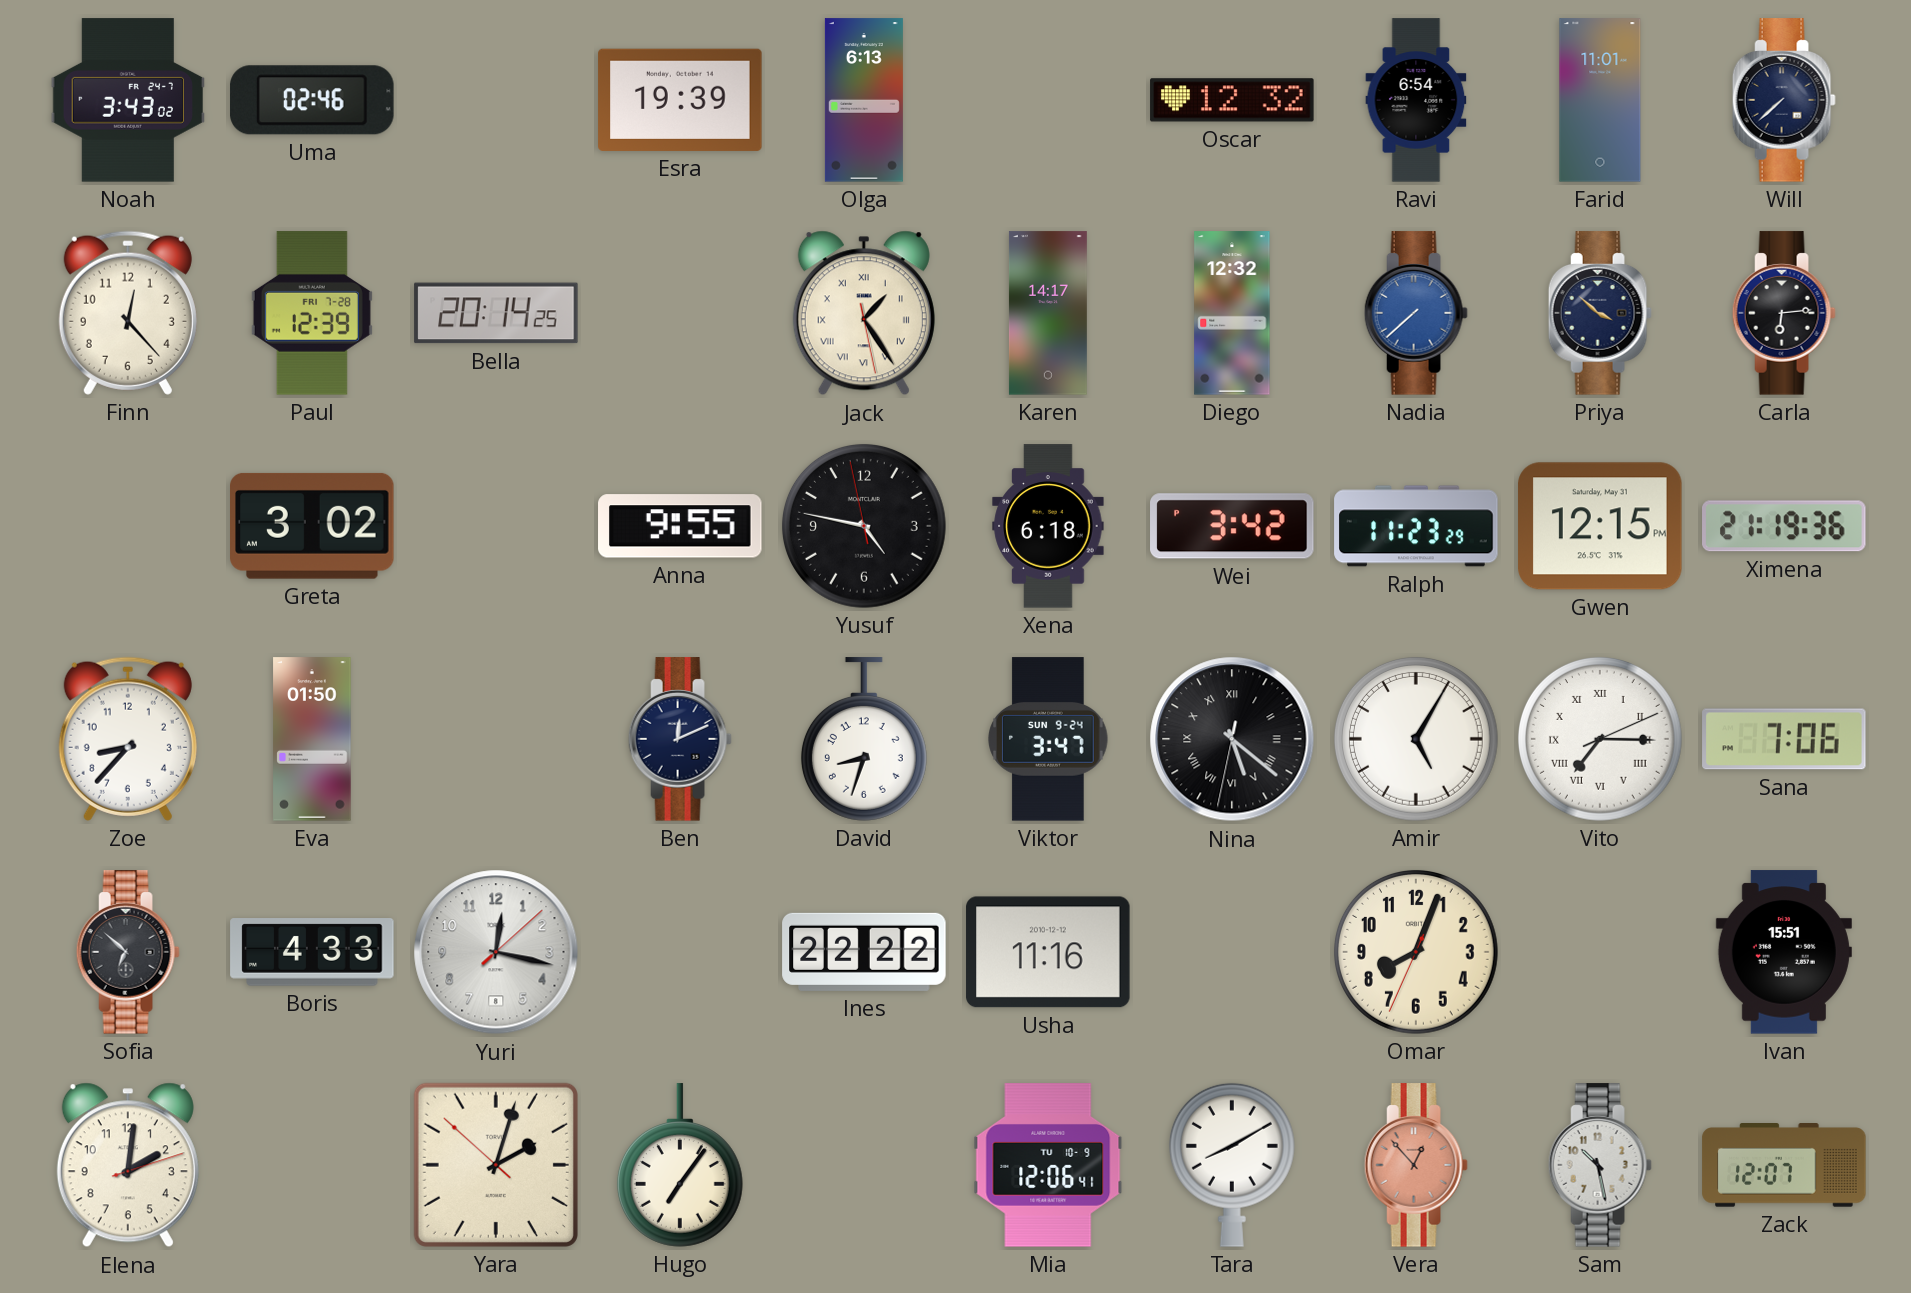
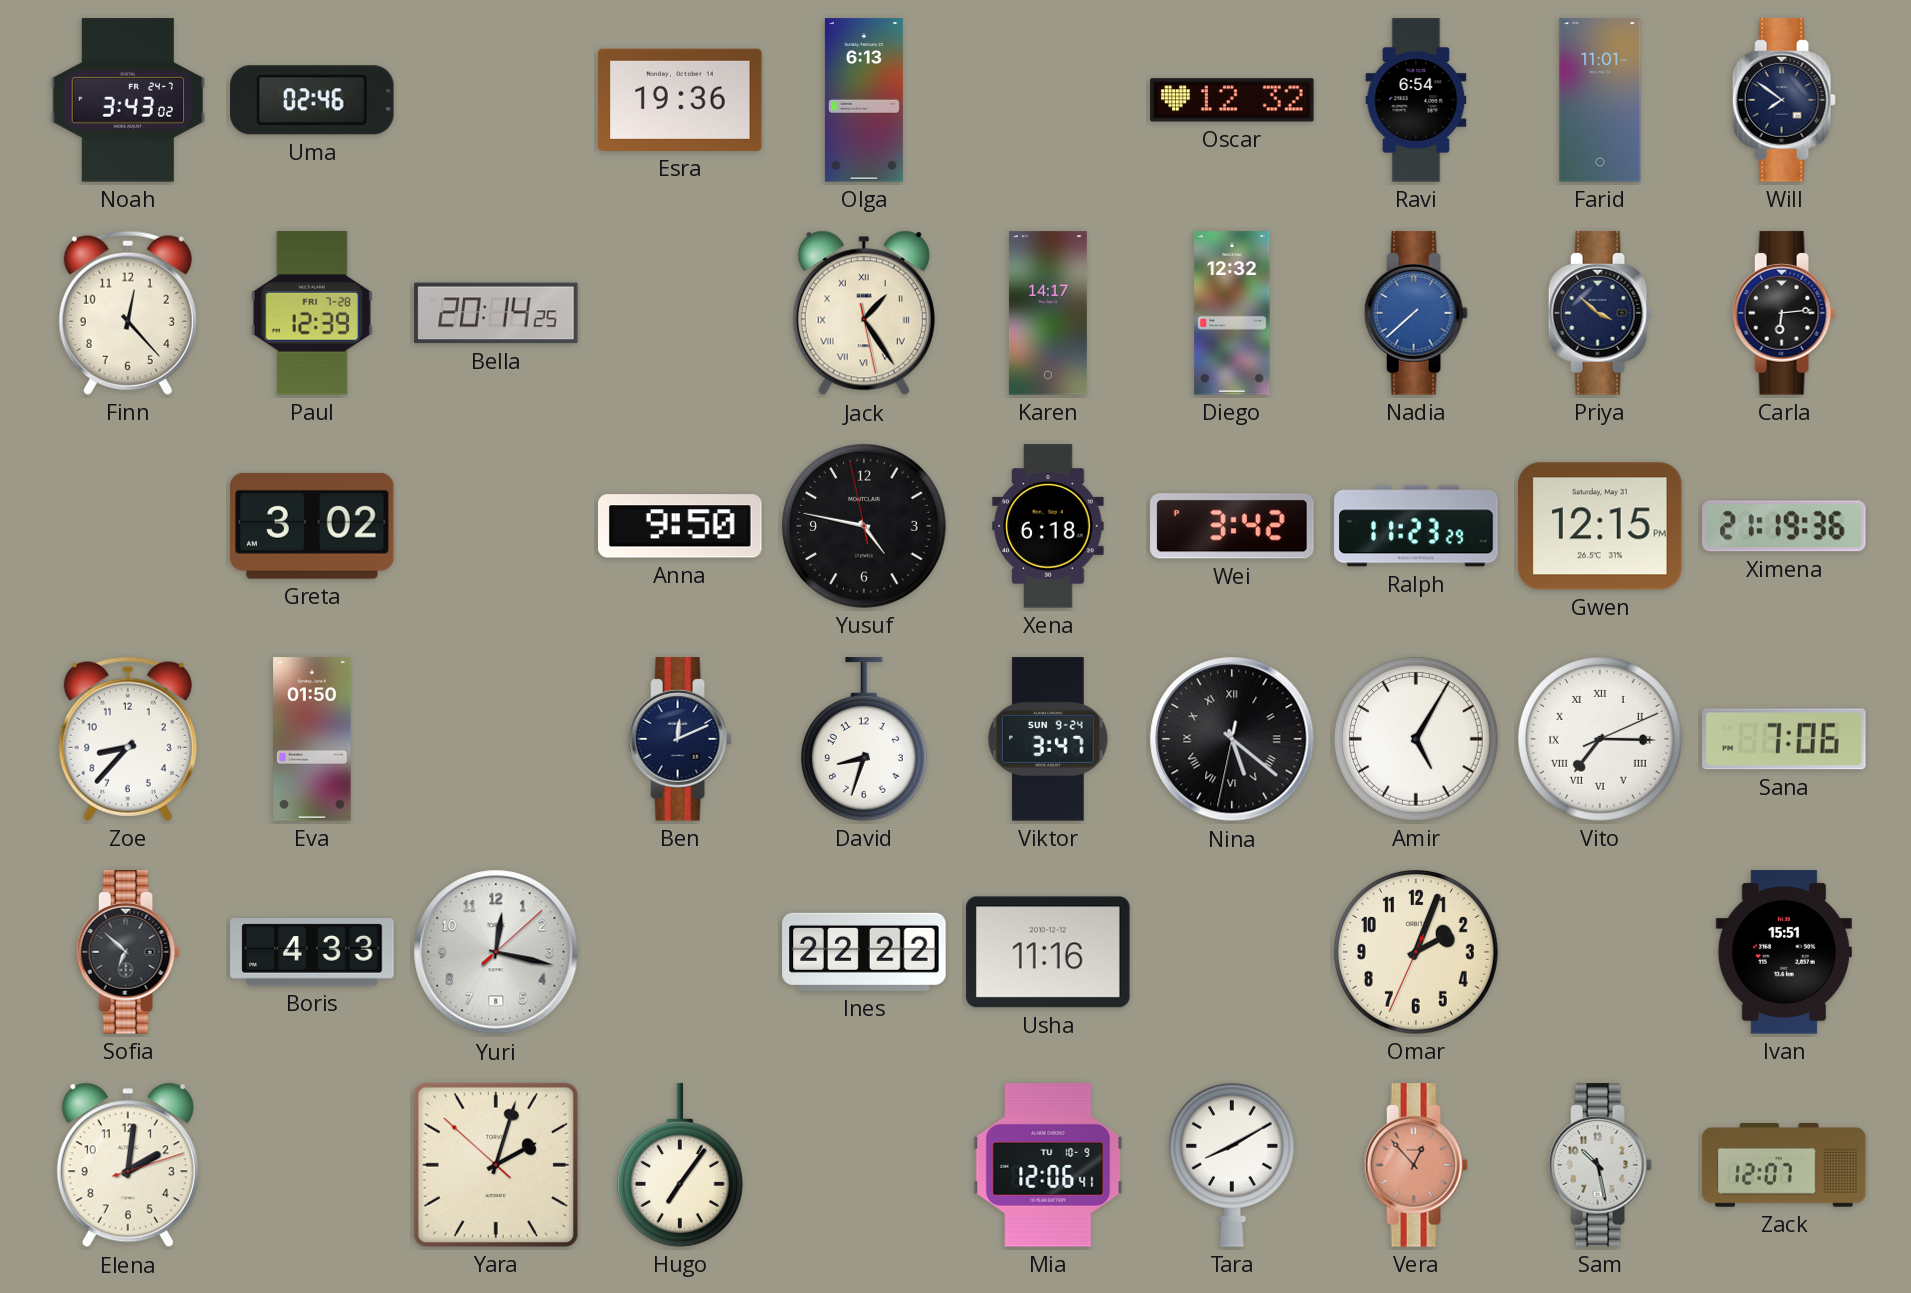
Esra: 19:39 -> 19:36 (680, 100)
Will: 7:38 -> 7:51 (1784, 100)
Anna: 9:55 -> 9:50 (680, 526)
Omar: 8:03 -> 2:03 (1416, 952)
